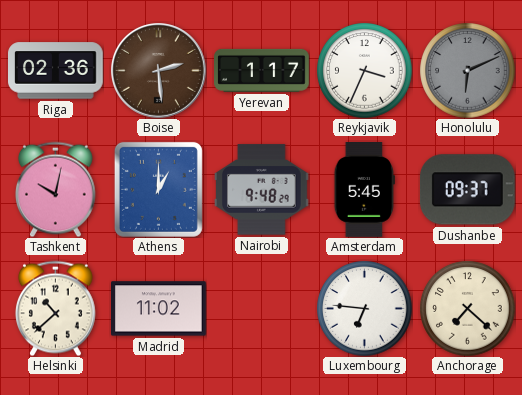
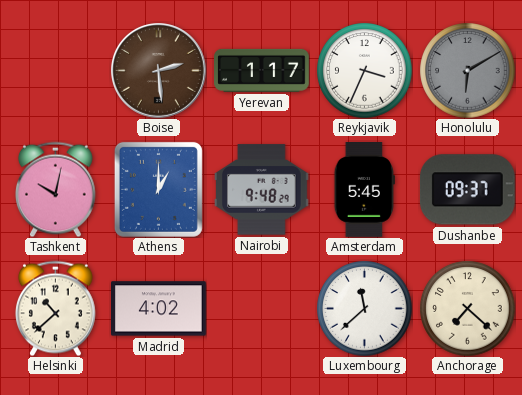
Riga: 02:36 -> none (56, 71)
Honolulu: 6:11 -> 6:10 (467, 70)
Madrid: 11:02 -> 4:02 (159, 309)
Luxembourg: 6:46 -> 11:38 (364, 308)
